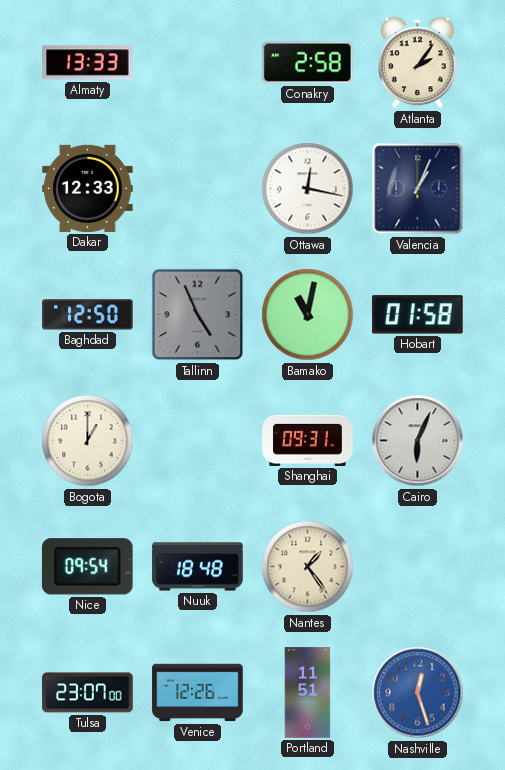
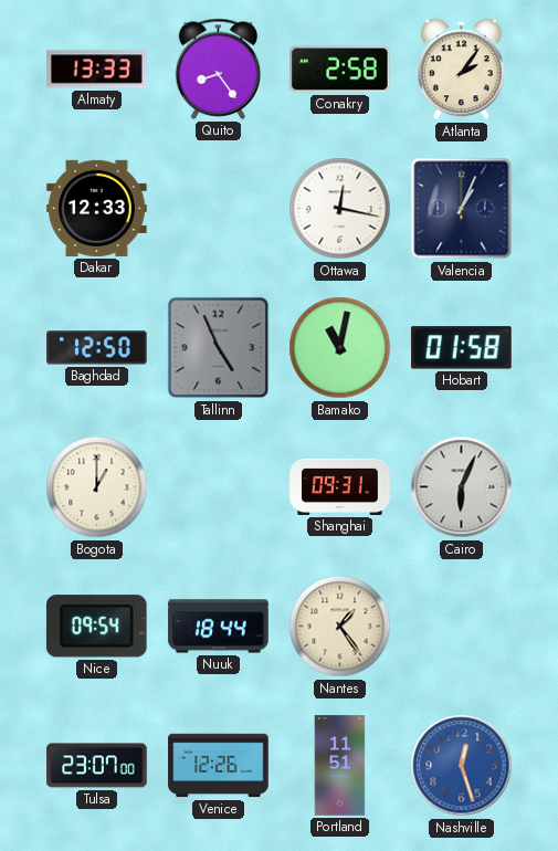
Quito: none -> 8:24 (219, 69)
Nuuk: 18:48 -> 18:44 (219, 627)
